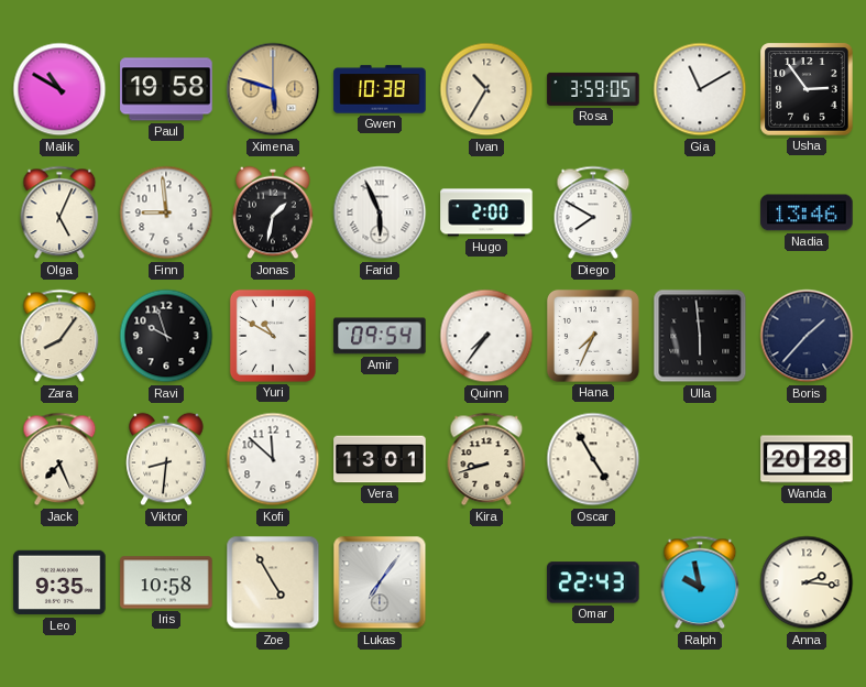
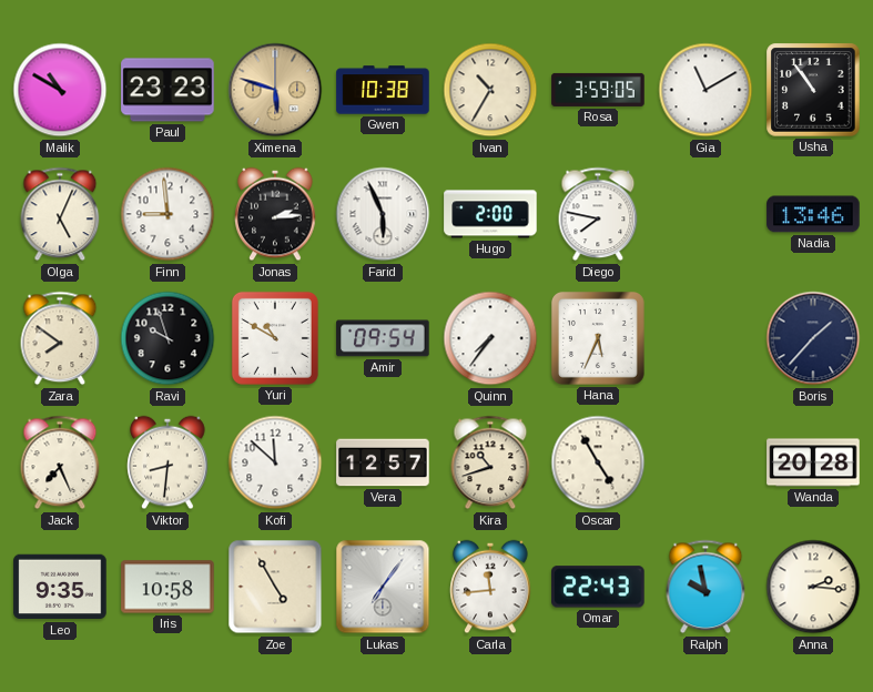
Paul: 19:58 -> 23:23 (168, 90)
Usha: 2:54 -> 10:54 (813, 90)
Jonas: 1:32 -> 2:14 (275, 214)
Diego: 7:50 -> 7:47 (598, 214)
Zara: 8:06 -> 7:51 (60, 338)
Hana: 7:34 -> 5:34 (598, 338)
Ulla: 5:59 -> none (700, 336)
Vera: 13:01 -> 12:57 (383, 462)
Kira: 8:42 -> 10:42 (490, 462)
Carla: none -> 11:44 (490, 587)
